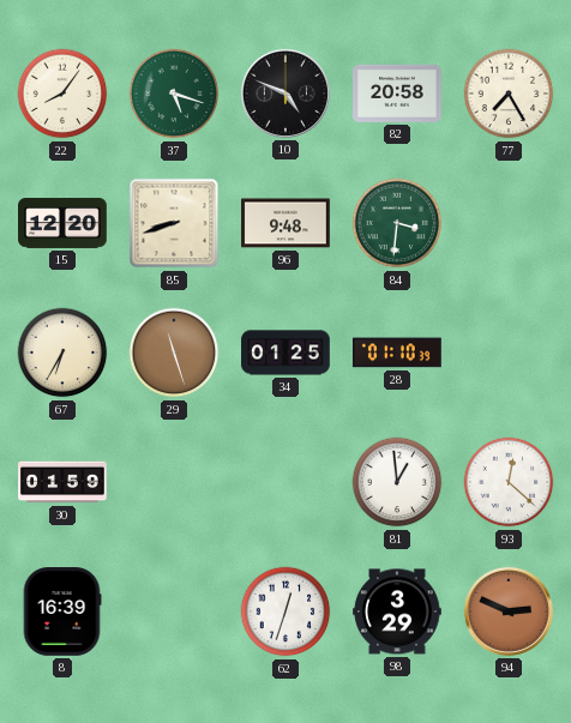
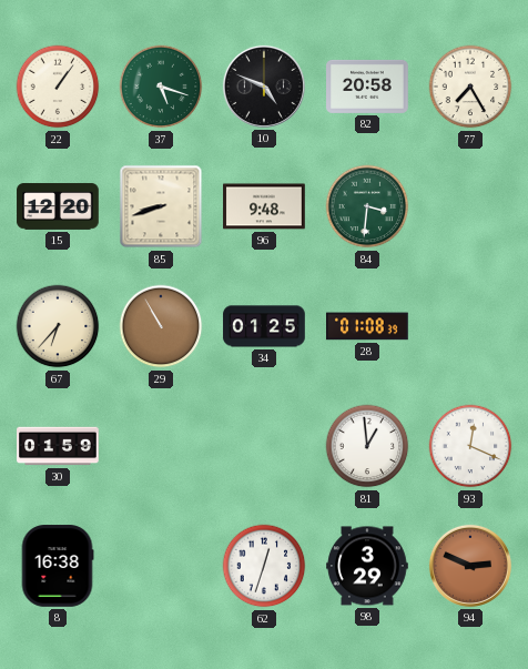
22: 8:06 -> 1:06 (58, 87)
67: 6:35 -> 6:37 (58, 326)
29: 11:27 -> 10:55 (161, 326)
28: 01:10 -> 01:08 (368, 326)
93: 12:22 -> 12:19 (470, 446)
8: 16:39 -> 16:38 (58, 566)
